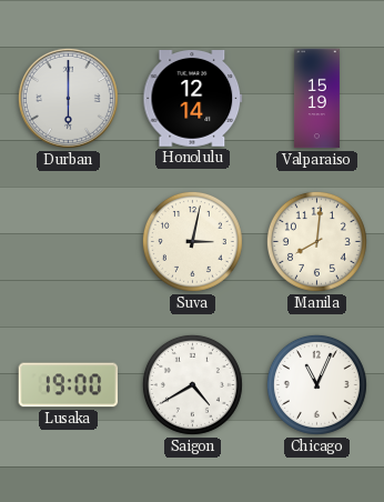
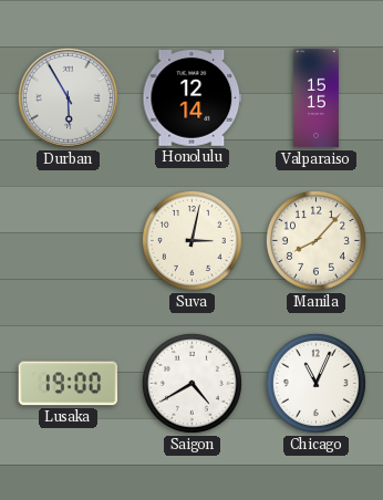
Durban: 6:00 -> 5:55 (68, 97)
Valparaiso: 15:19 -> 15:15 (315, 98)
Manila: 8:01 -> 8:07 (315, 240)
